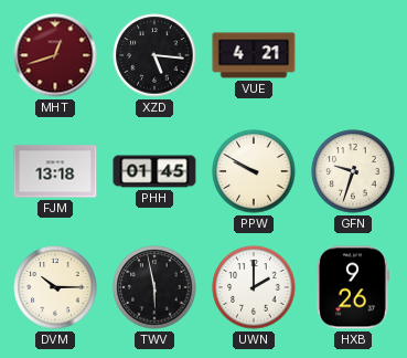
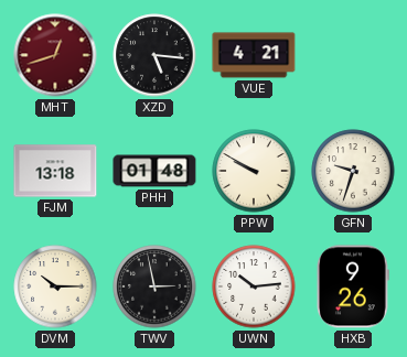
PHH: 01:45 -> 01:48 (154, 171)
TWV: 5:58 -> 2:58 (154, 286)
UWN: 2:00 -> 10:14 (254, 286)
